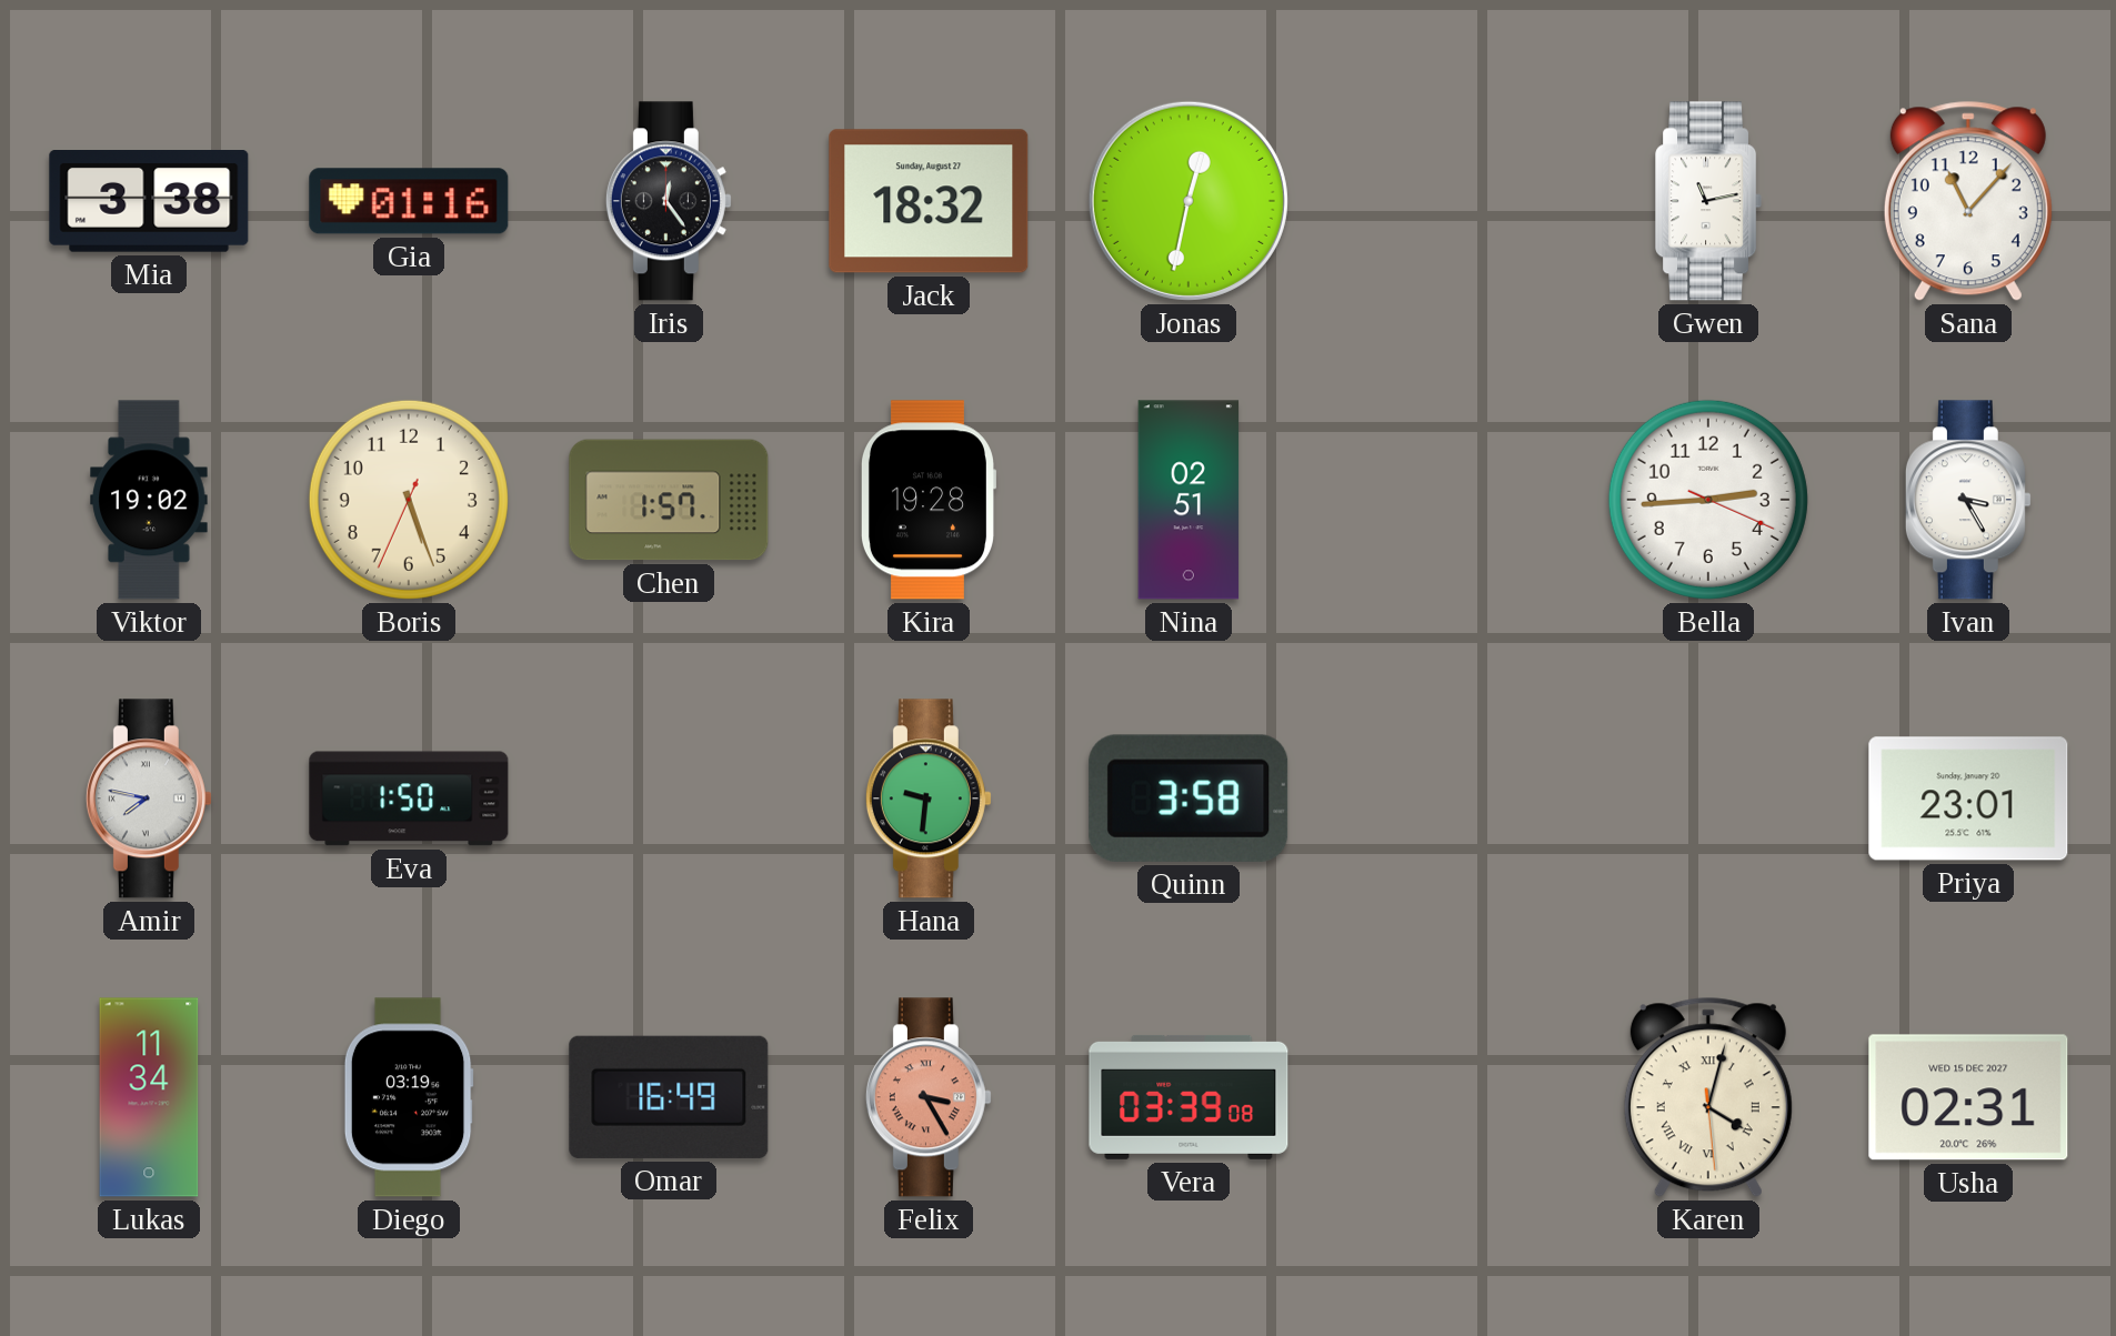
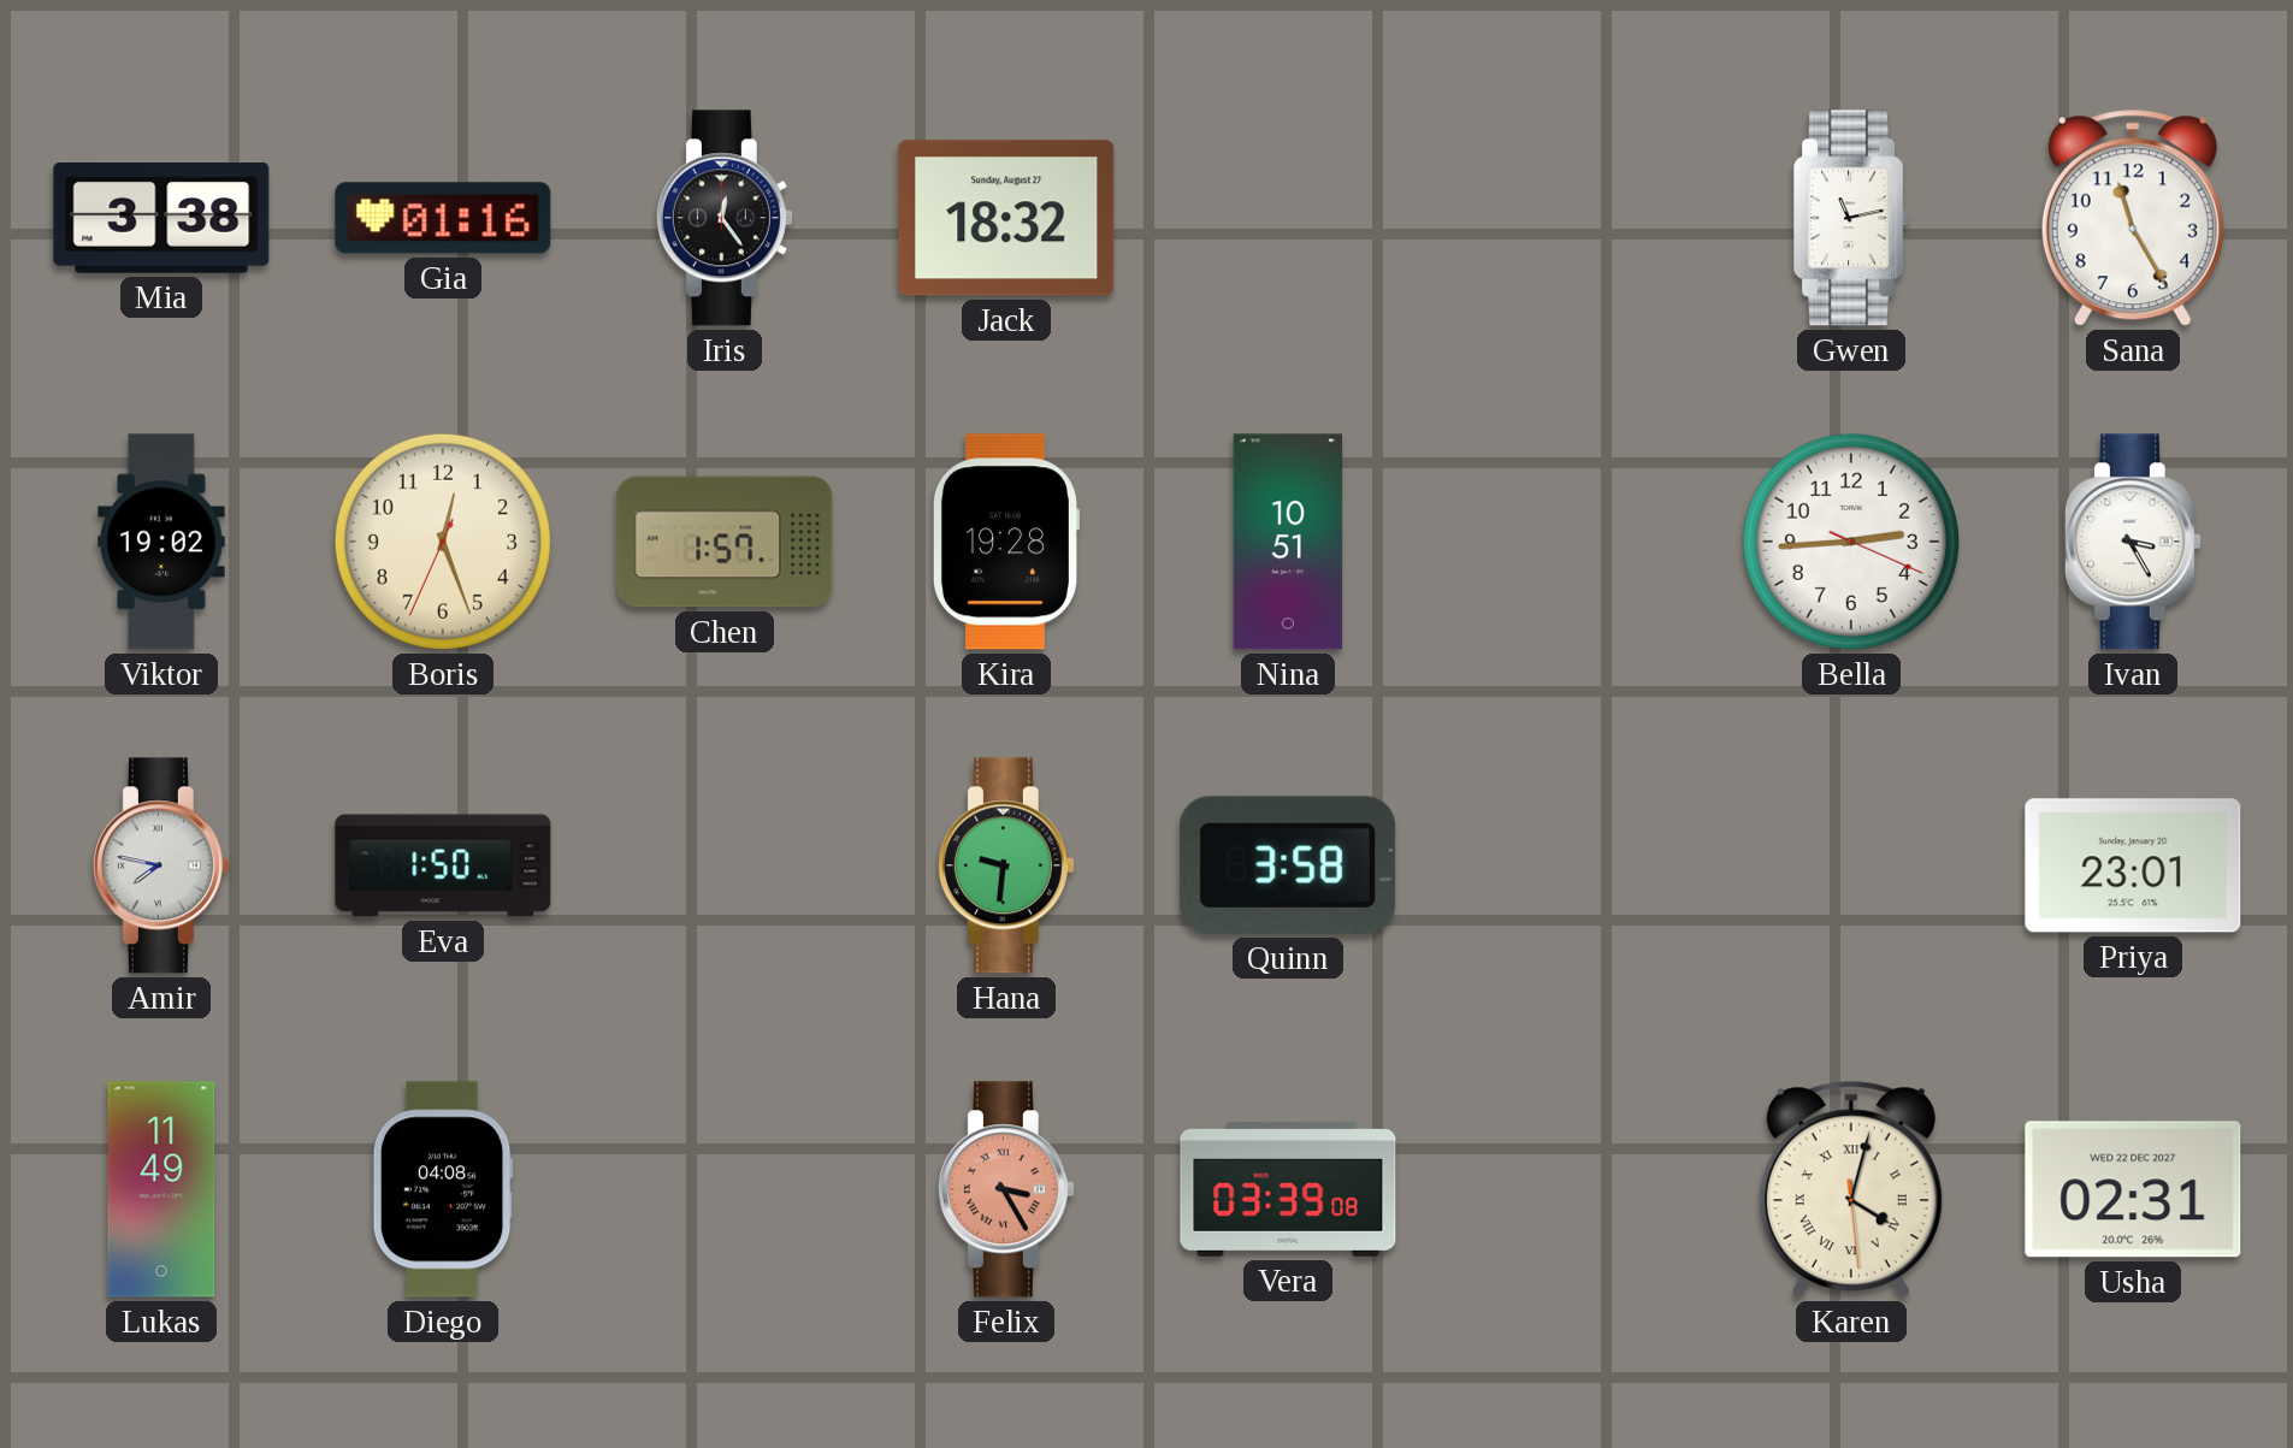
Jonas: 12:32 -> none (1189, 201)
Sana: 11:07 -> 11:25 (2133, 218)
Boris: 5:26 -> 12:26 (443, 542)
Nina: 02:51 -> 10:51 (1288, 542)
Lukas: 11:34 -> 11:49 (161, 1189)
Diego: 03:19 -> 04:08 (443, 1189)
Omar: 16:49 -> none (669, 1097)
Usha date: WED 15 DEC 2027 -> WED 22 DEC 2027 (2133, 1189)
